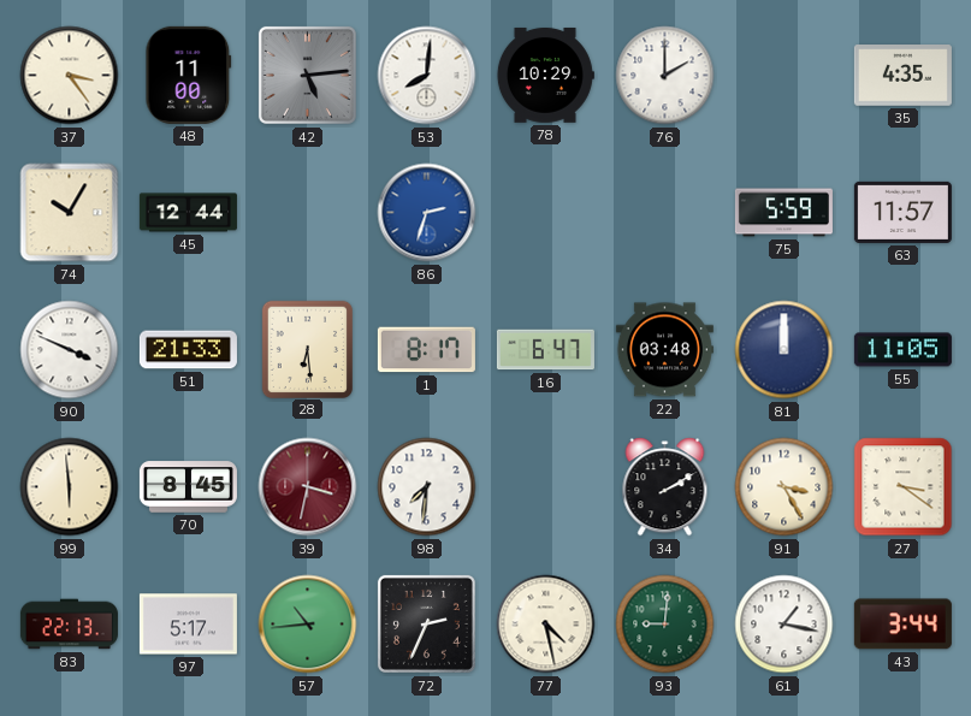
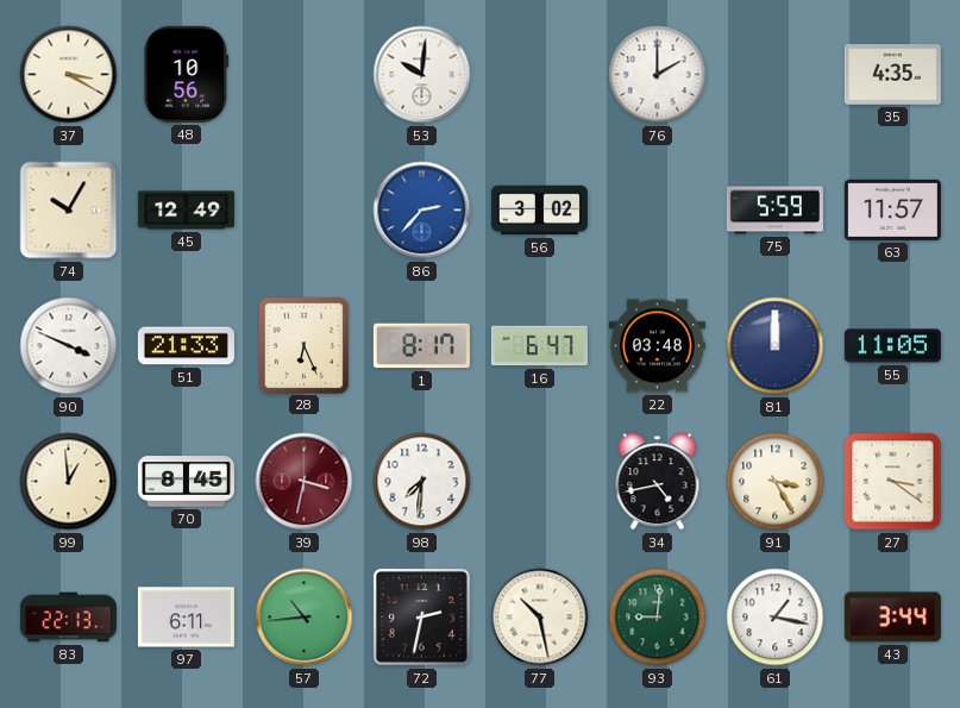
37: 3:24 -> 3:20 (69, 75)
48: 11:00 -> 10:56 (187, 74)
42: 5:14 -> none (307, 75)
53: 8:01 -> 10:01 (422, 75)
78: 10:29 -> none (545, 75)
45: 12:44 -> 12:49 (186, 211)
86: 2:33 -> 2:37 (422, 211)
56: none -> 3:02 (539, 211)
28: 6:29 -> 6:26 (303, 345)
99: 5:59 -> 12:59 (69, 482)
34: 2:10 -> 4:43 (658, 482)
97: 5:17 -> 6:11 (186, 618)
72: 2:34 -> 2:32 (421, 616)
77: 4:28 -> 10:28 (540, 618)
